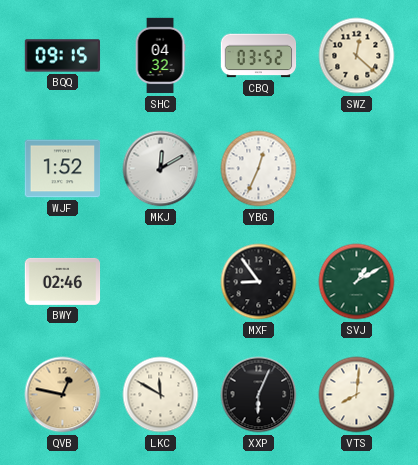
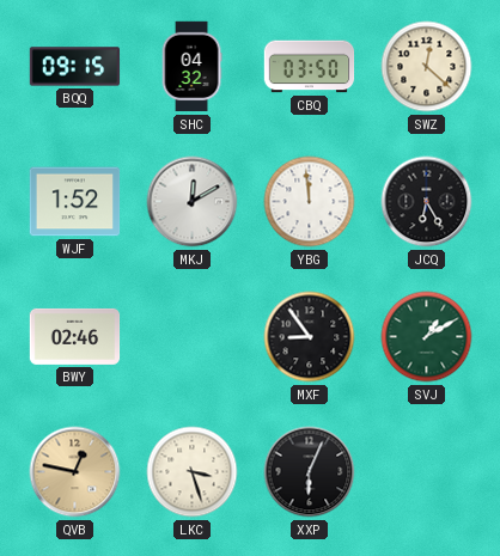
CBQ: 03:52 -> 03:50 (310, 67)
YBG: 12:34 -> 11:59 (310, 202)
JCQ: none -> 6:25 (427, 202)
LKC: 11:50 -> 3:27 (193, 472)
VTS: 8:01 -> none (357, 395)
